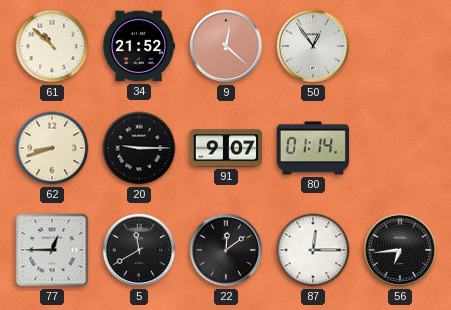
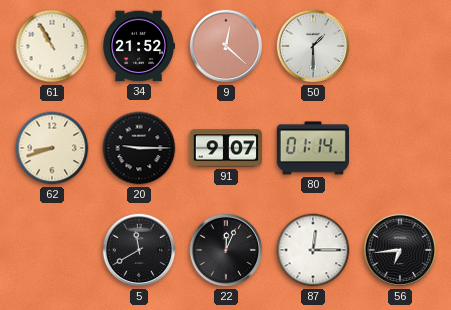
61: 10:52 -> 10:55 (52, 46)
50: 12:54 -> 1:30 (313, 46)
77: 12:45 -> none (52, 250)
22: 12:09 -> 12:04 (226, 250)
